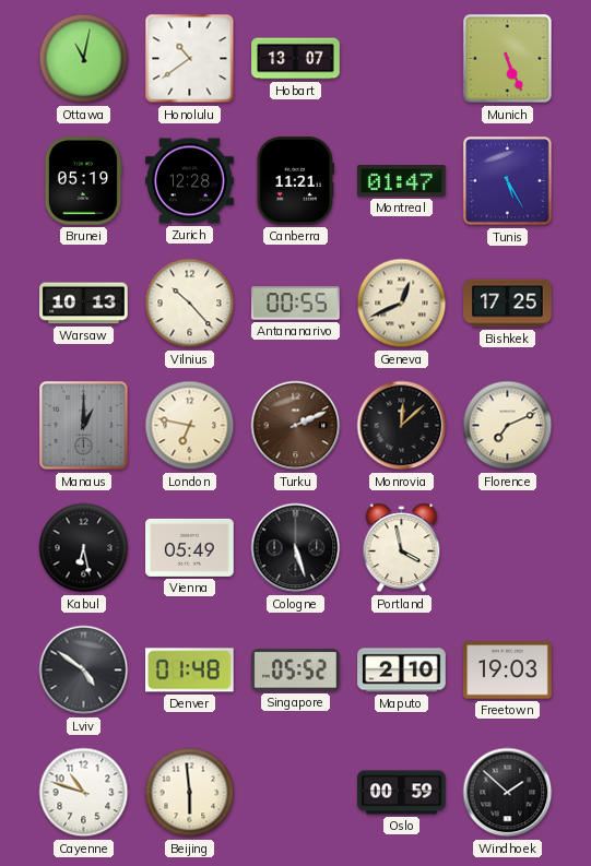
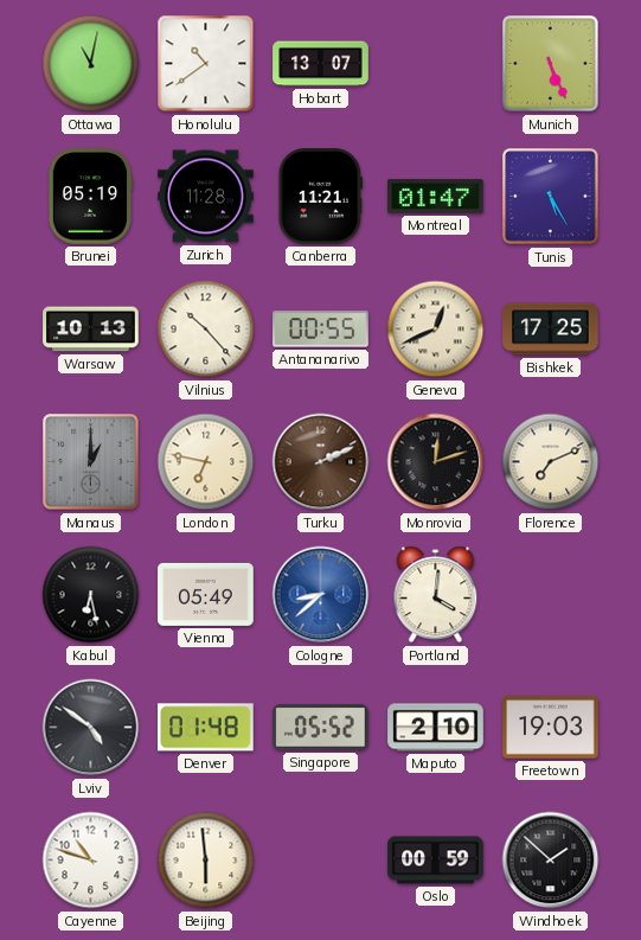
Zurich: 12:28 -> 11:28 (206, 197)
Monrovia: 12:08 -> 12:12 (436, 462)
Cologne: 5:27 -> 8:38 (321, 595)
Cologne dial: black -> blue (321, 595)
Portland: 3:58 -> 4:01 (436, 595)
